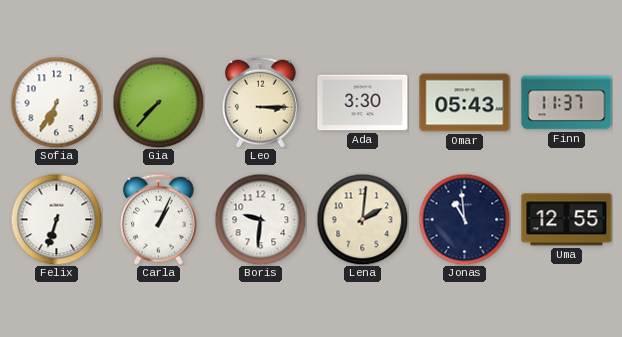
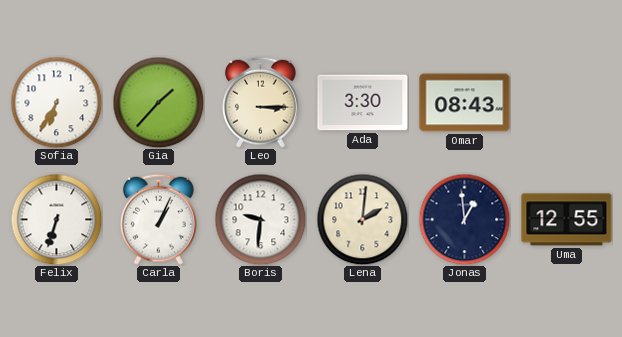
Gia: 7:37 -> 1:37 (158, 102)
Omar: 05:43 -> 08:43 (465, 103)
Finn: 11:37 -> none (567, 103)
Jonas: 10:59 -> 12:59 (464, 219)
